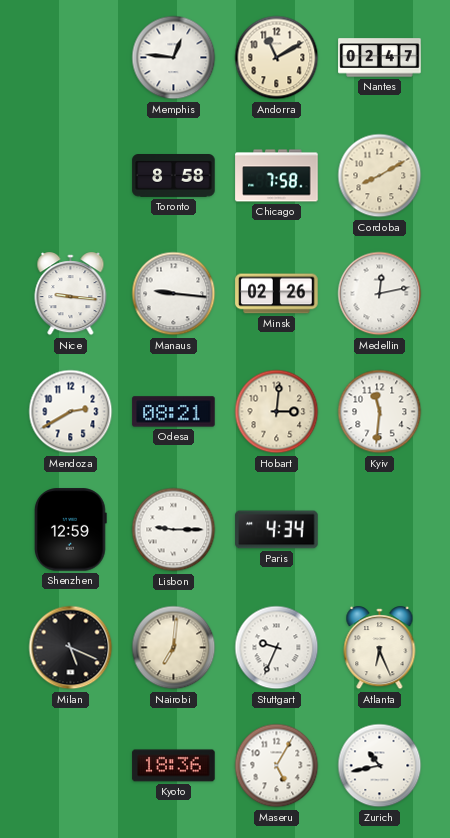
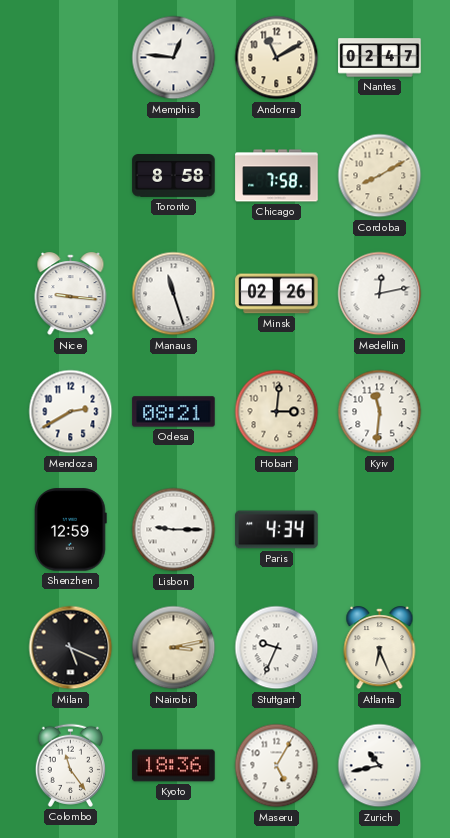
Manaus: 9:16 -> 11:27 (174, 294)
Nairobi: 7:01 -> 3:13 (174, 648)
Colombo: none -> 11:24 (70, 765)
